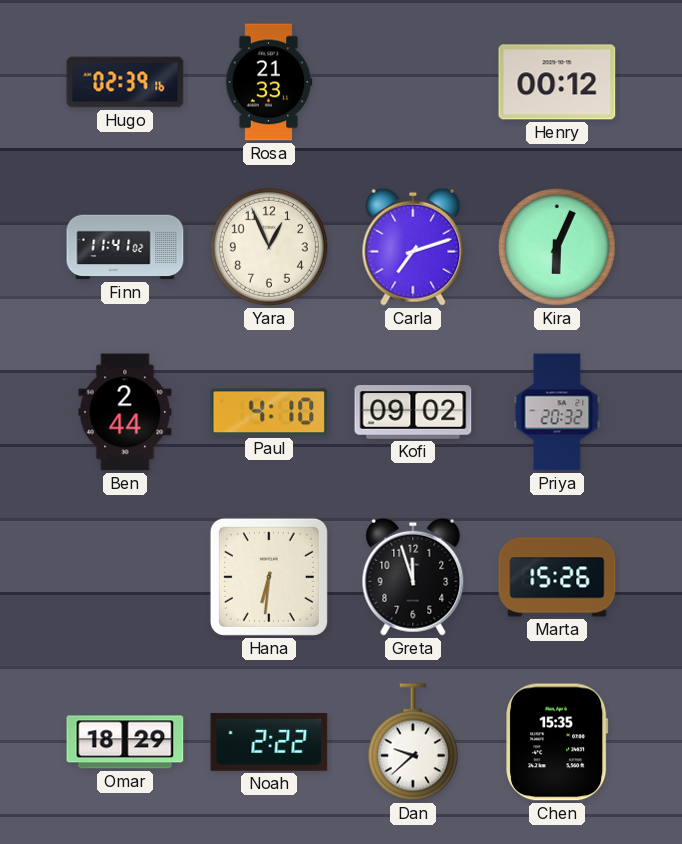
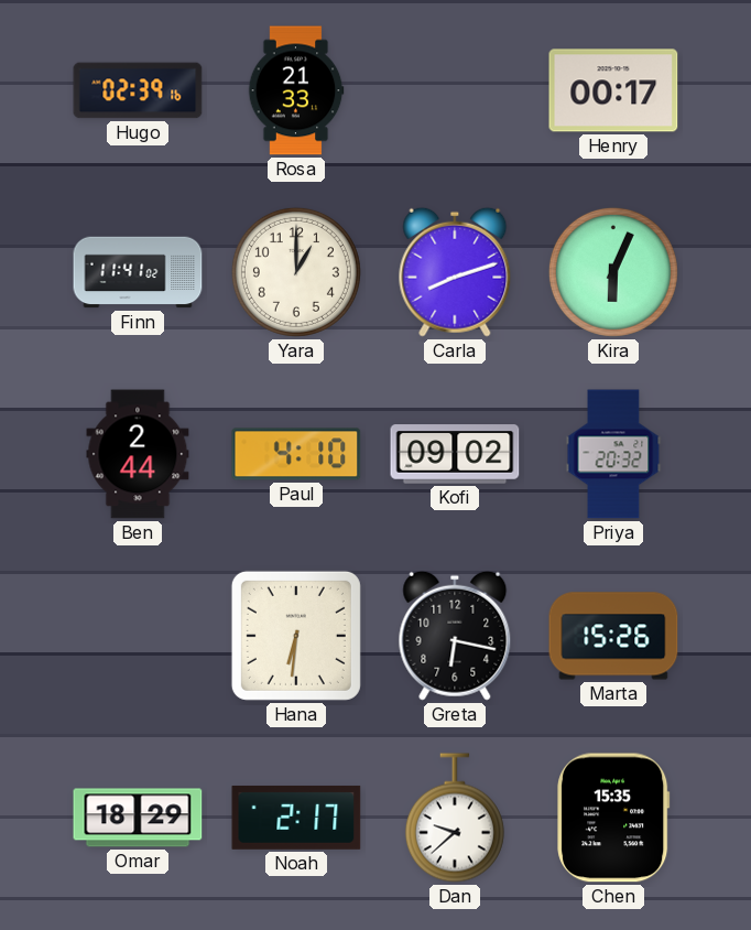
Henry: 00:12 -> 00:17 (613, 90)
Yara: 12:56 -> 1:00 (296, 272)
Carla: 7:12 -> 8:12 (455, 272)
Greta: 11:57 -> 6:17 (455, 636)
Noah: 2:22 -> 2:17 (296, 818)
